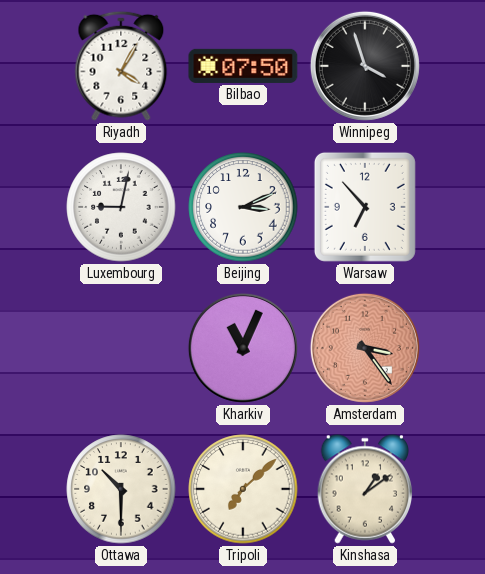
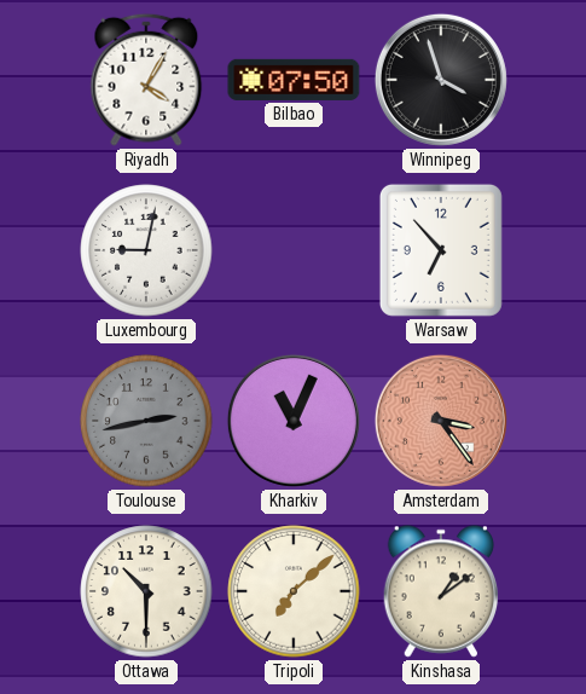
Beijing: 3:11 -> none (243, 207)
Toulouse: none -> 2:43 (146, 421)
